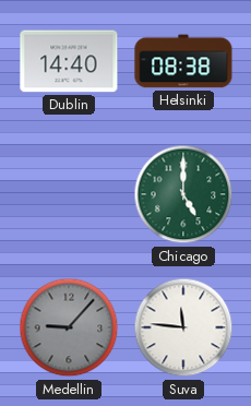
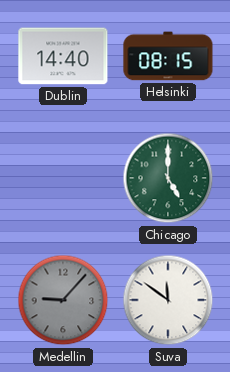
Helsinki: 08:38 -> 08:15 (168, 56)
Suva: 11:46 -> 11:51 (168, 300)
